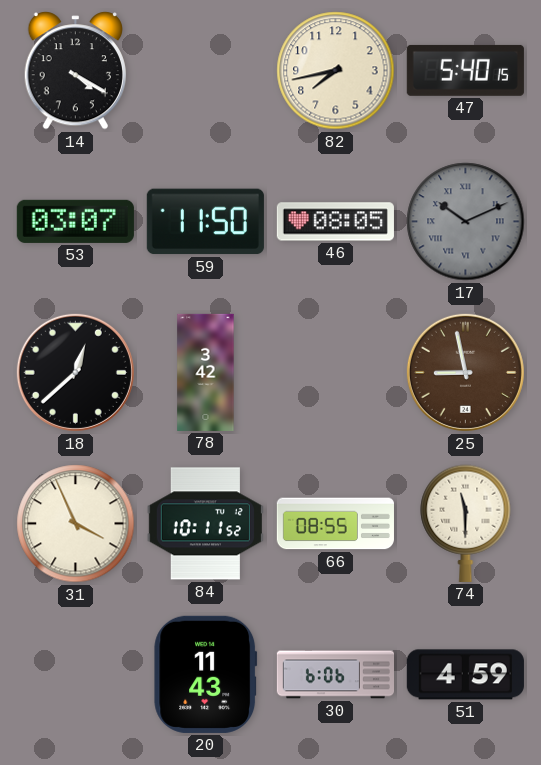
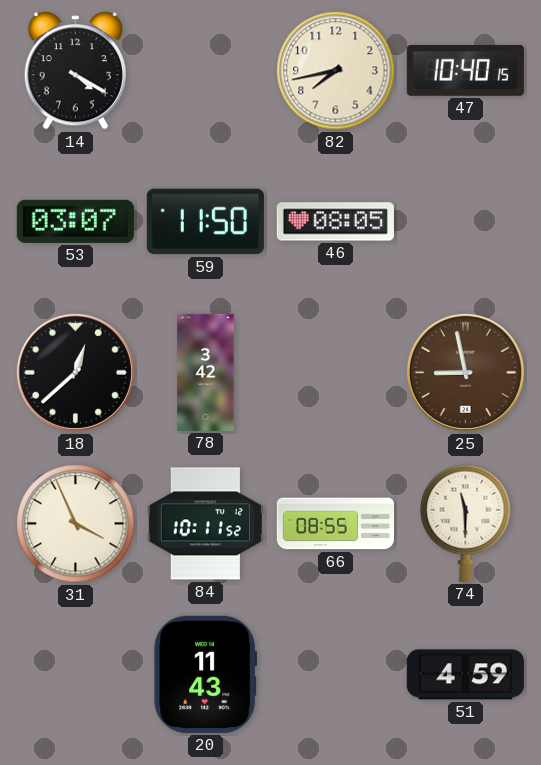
47: 5:40 -> 10:40 (465, 70)
17: 10:11 -> none (466, 222)
30: 6:06 -> none (335, 675)
